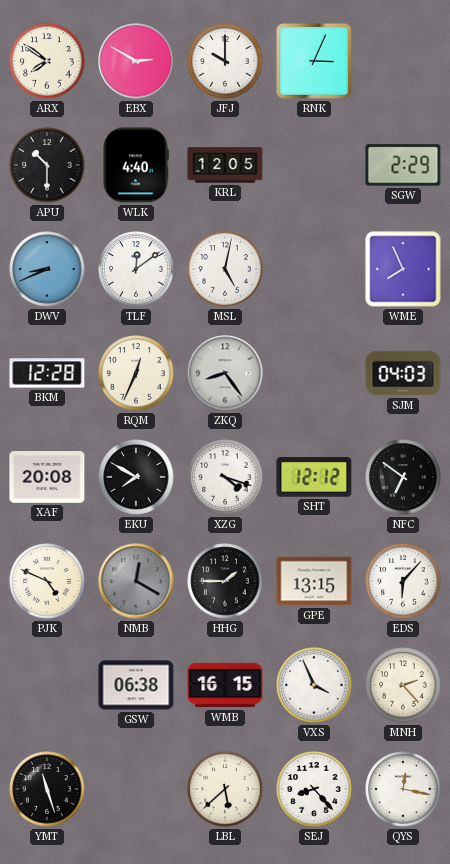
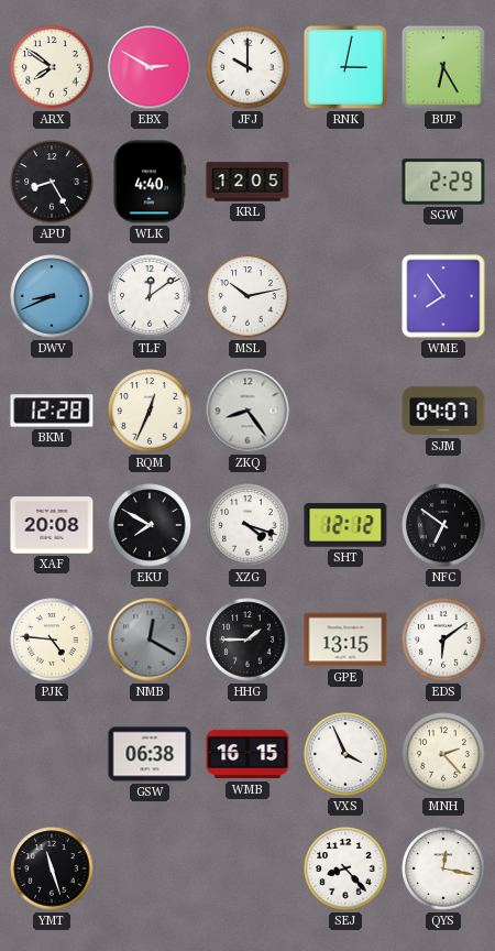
RNK: 3:04 -> 3:02 (345, 67)
BUP: none -> 6:25 (443, 67)
APU: 10:30 -> 8:25 (52, 182)
MSL: 5:02 -> 10:13 (248, 296)
WME: 7:56 -> 7:54 (443, 296)
SJM: 04:03 -> 04:07 (443, 411)
PJK: 4:49 -> 4:46 (52, 640)
EDS: 6:07 -> 6:09 (443, 640)
LBL: 5:38 -> none (225, 789)
